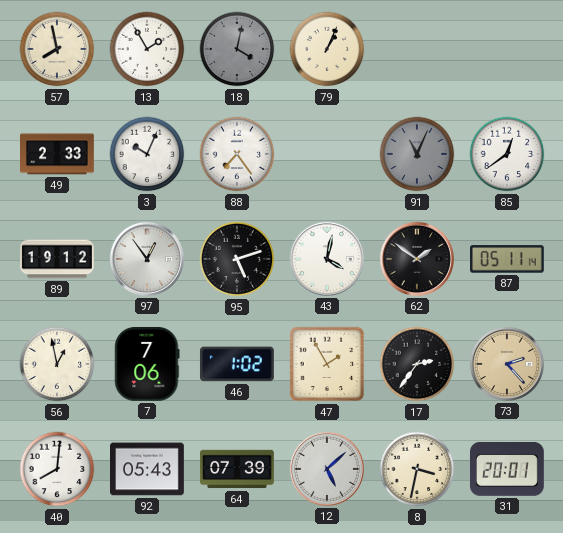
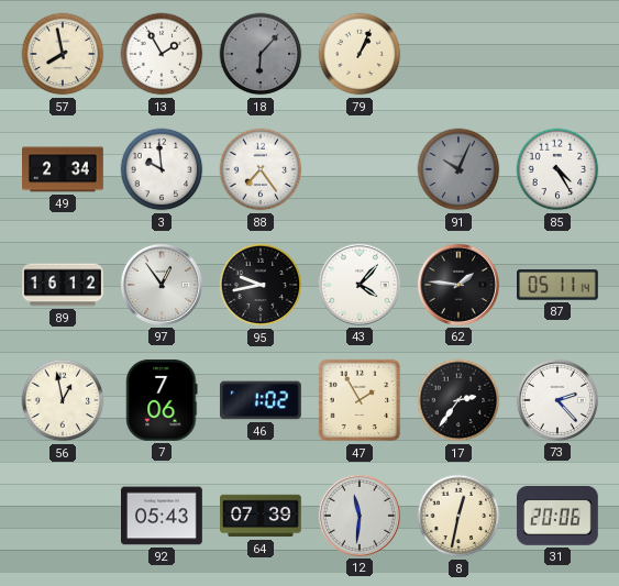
18: 4:02 -> 6:07 (261, 54)
49: 2:33 -> 2:34 (64, 169)
3: 10:04 -> 9:59 (162, 169)
91: 11:04 -> 10:04 (458, 169)
85: 12:39 -> 4:25 (557, 169)
89: 19:12 -> 16:12 (64, 285)
95: 5:12 -> 9:43 (261, 285)
43: 4:02 -> 4:07 (360, 285)
62: 1:51 -> 1:46 (458, 285)
73 dial: champagne -> white (557, 400)
40: 8:01 -> none (57, 469)
12: 5:08 -> 11:31 (360, 516)
8: 3:32 -> 12:32 (458, 516)
31: 20:01 -> 20:06 (557, 517)
